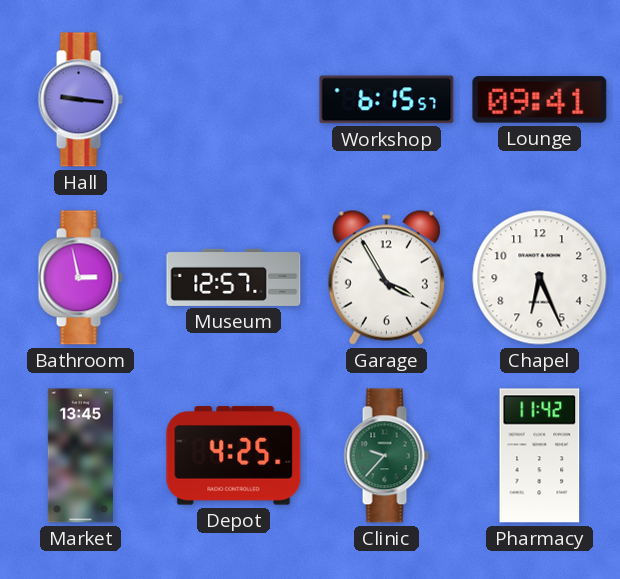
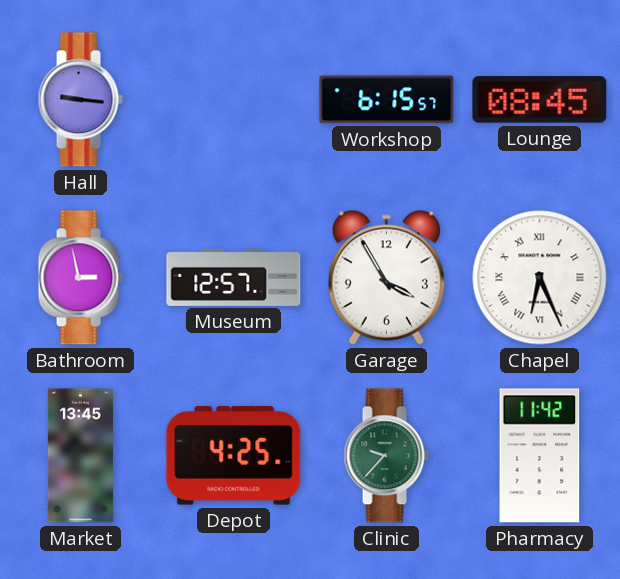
Lounge: 09:41 -> 08:45 (540, 100)
Chapel numerals: Arabic -> Roman (540, 278)
